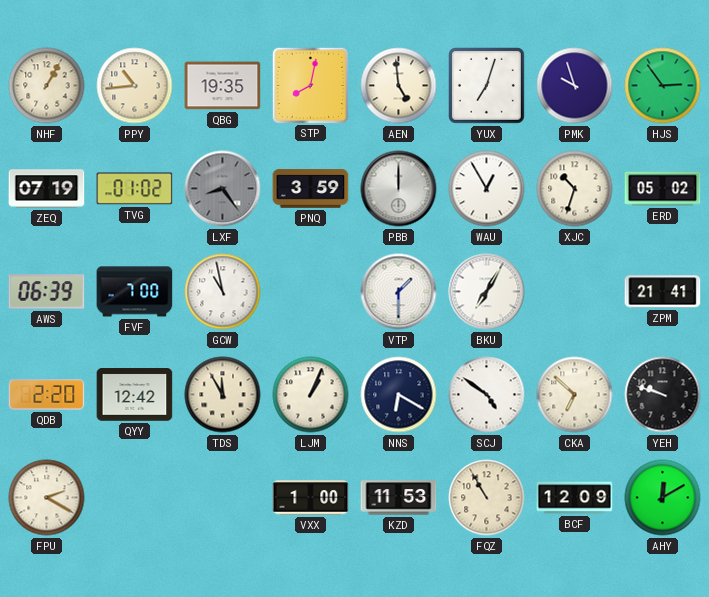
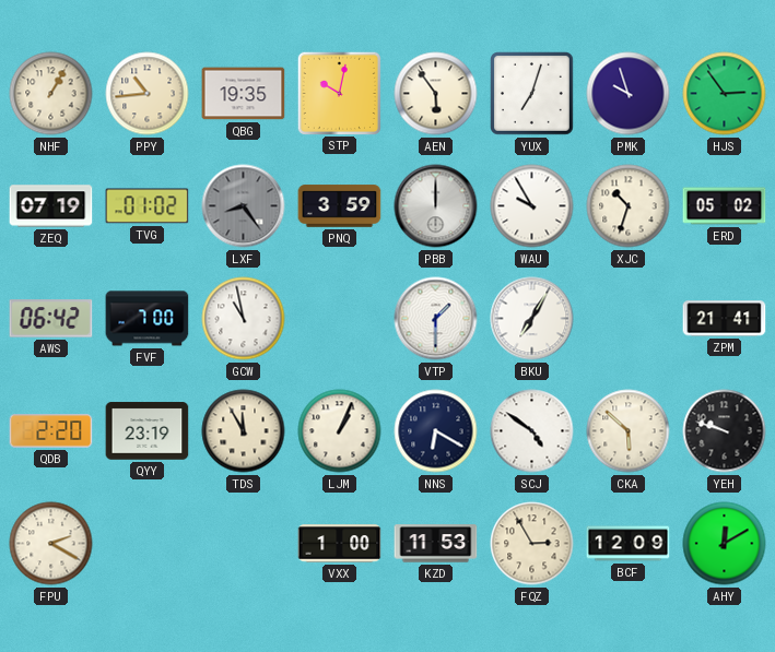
STP: 8:02 -> 10:02 (339, 93)
AEN: 4:59 -> 5:54 (436, 94)
WAU: 12:55 -> 9:55 (532, 206)
AWS: 06:39 -> 06:42 (51, 319)
QYY: 12:42 -> 23:19 (148, 431)
CKA: 6:52 -> 5:52 (629, 431)
FQZ: 10:55 -> 2:55 (532, 544)
